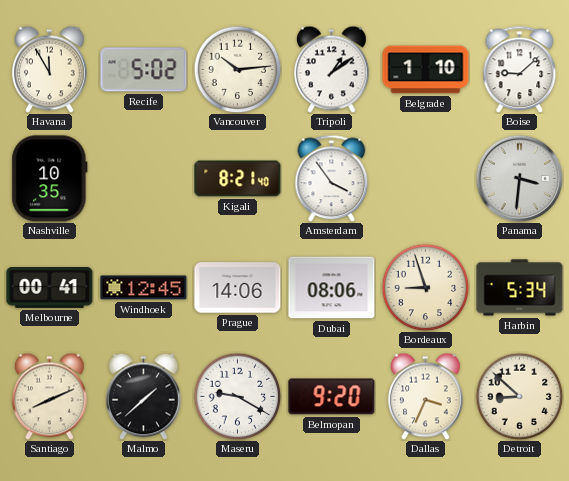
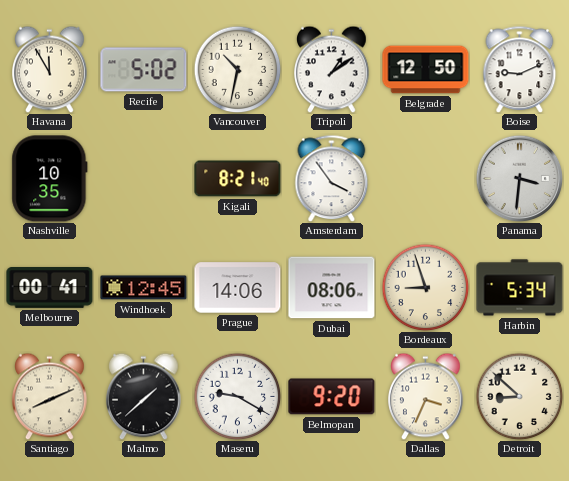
Vancouver: 10:14 -> 10:32 (237, 69)
Belgrade: 1:10 -> 12:50 (426, 70)
Boise: 9:08 -> 9:11 (520, 69)
